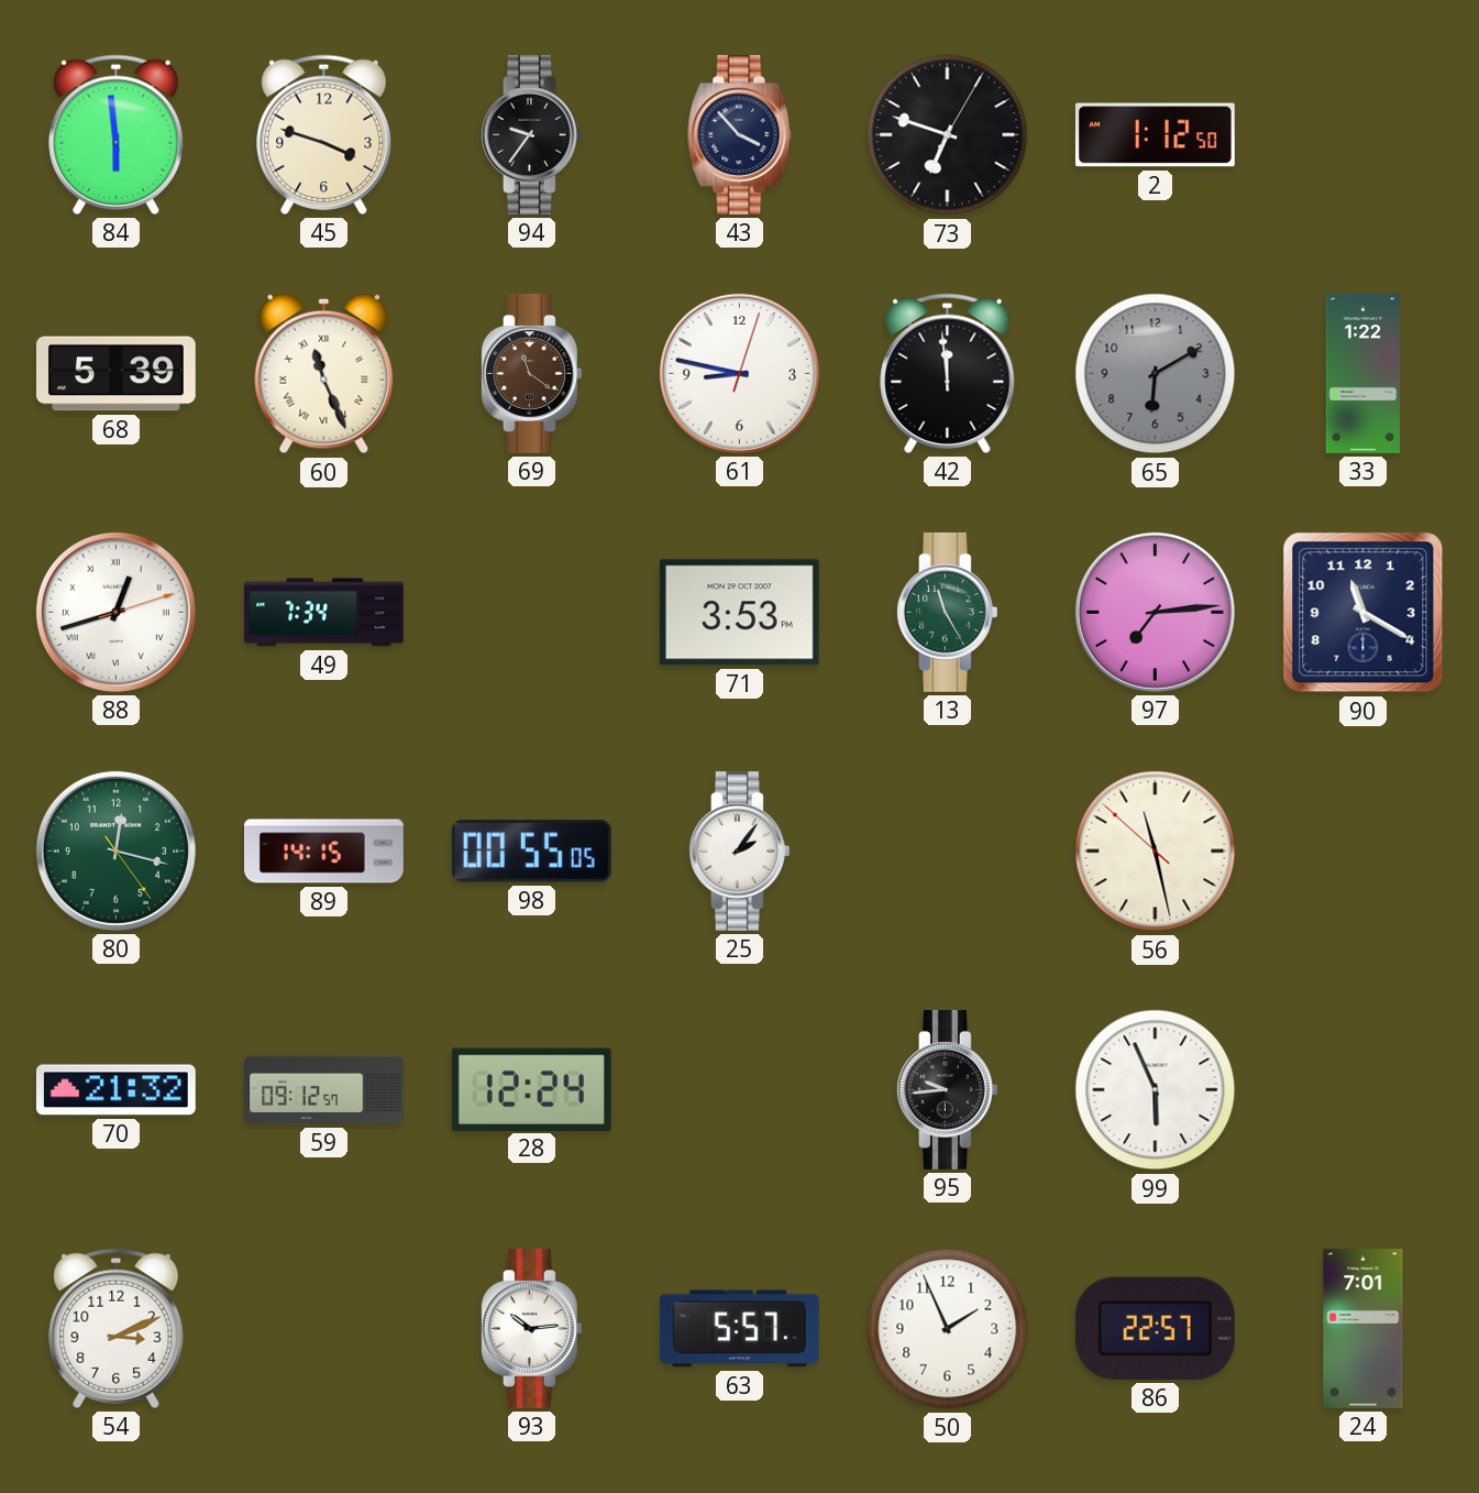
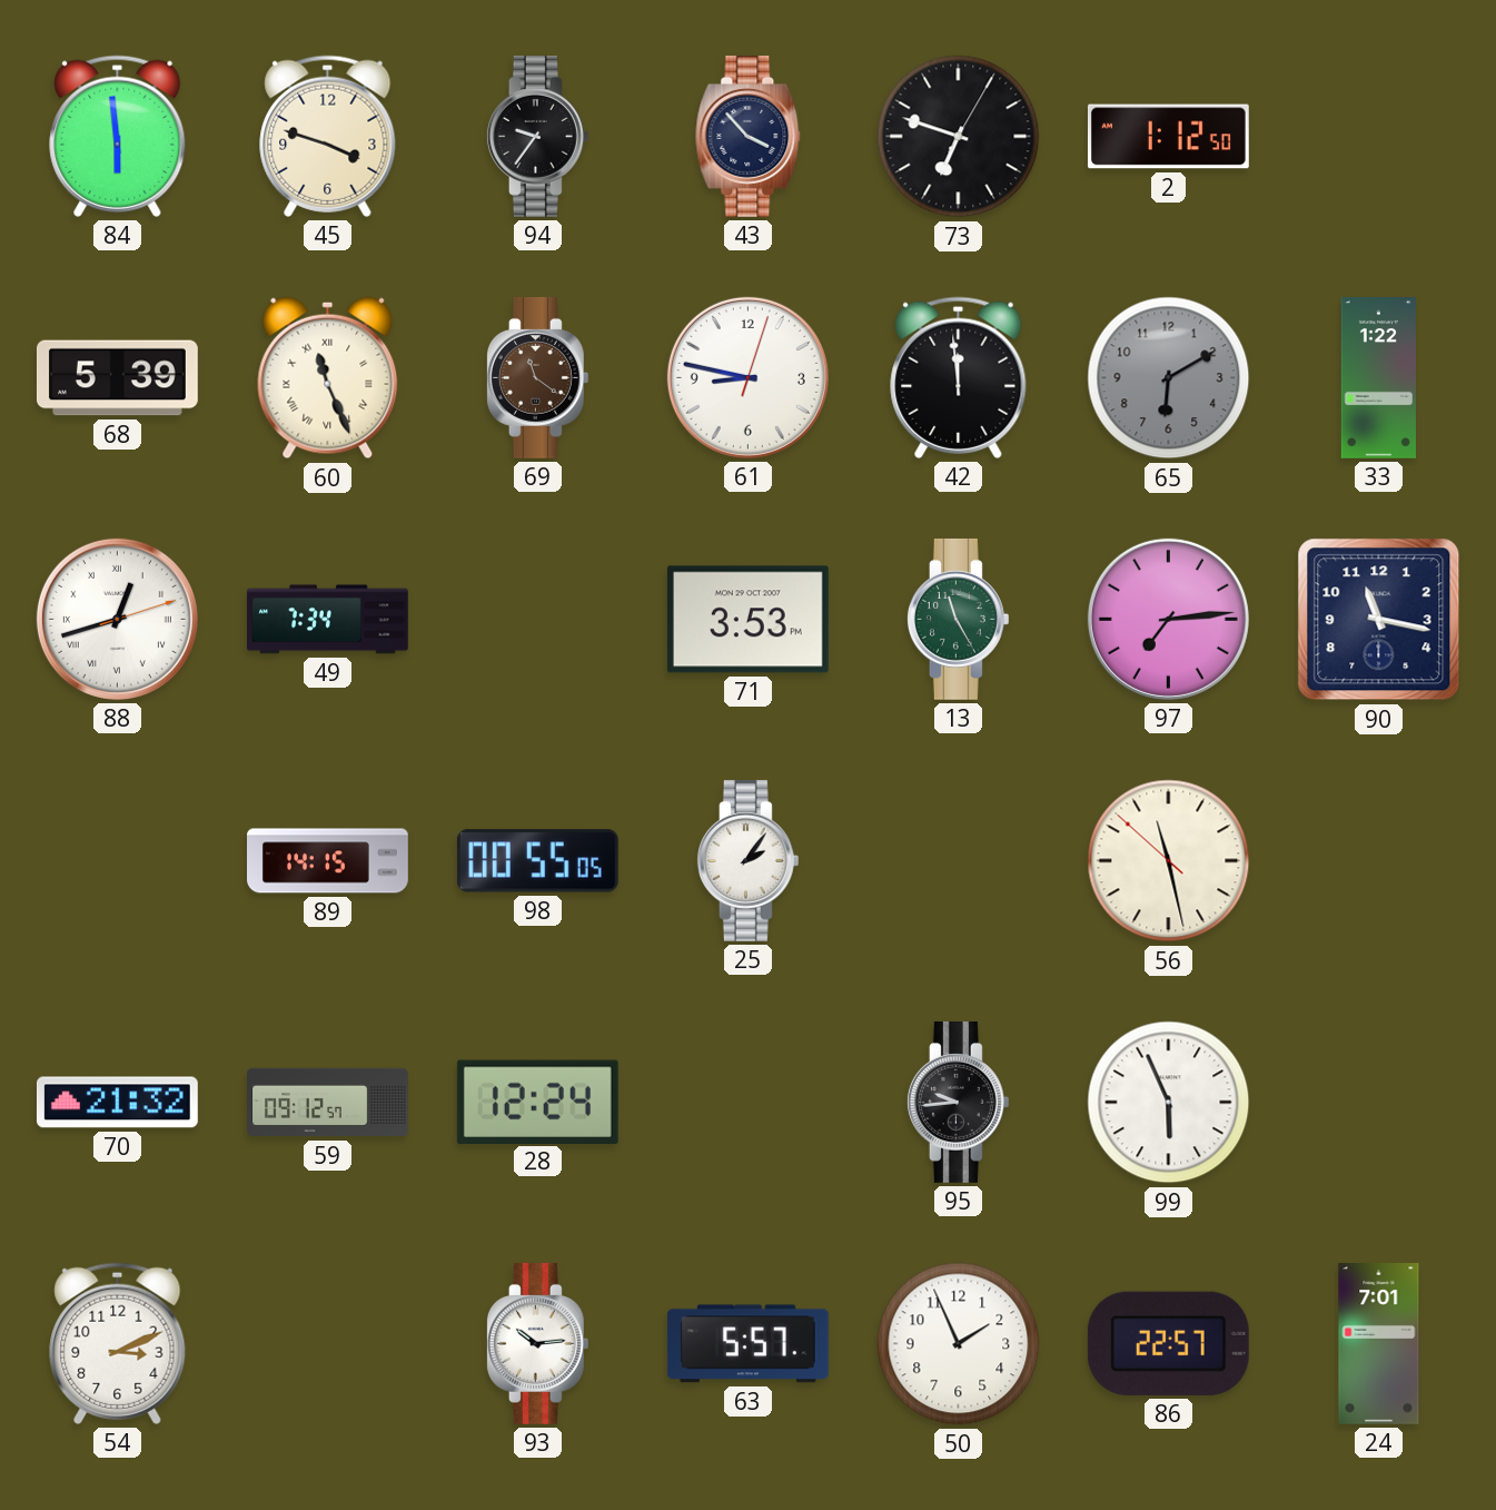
90: 11:20 -> 11:17 (1379, 620)
80: 12:17 -> none (115, 850)
